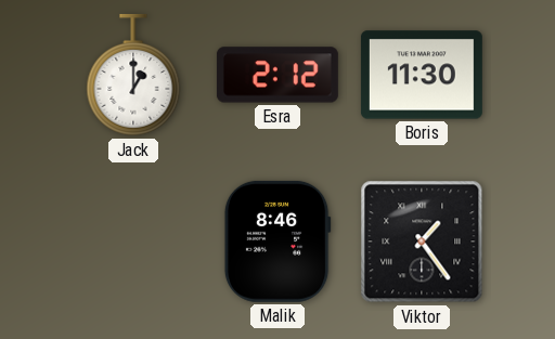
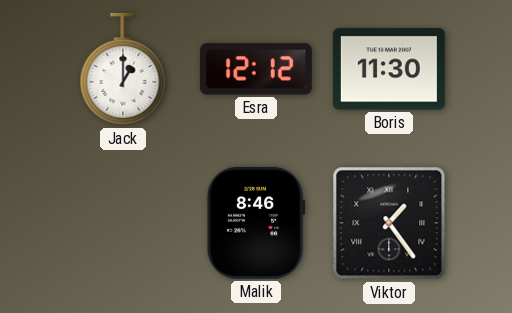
Esra: 2:12 -> 12:12 (256, 69)
